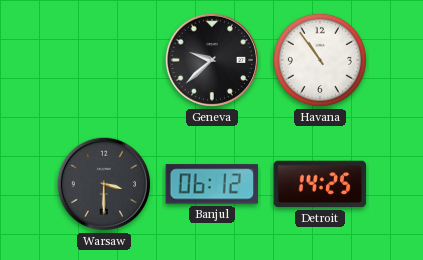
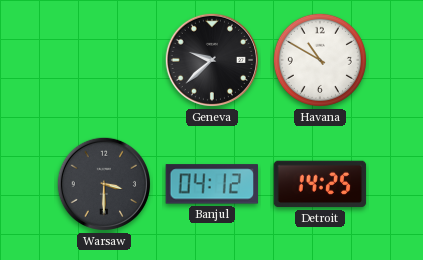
Havana: 10:54 -> 10:50 (320, 60)
Banjul: 06:12 -> 04:12 (212, 184)
